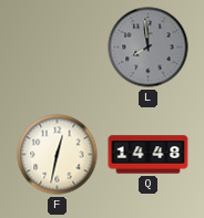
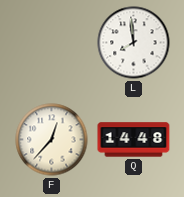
L dial: grey -> white (134, 43)
F: 12:32 -> 12:37 (52, 140)
